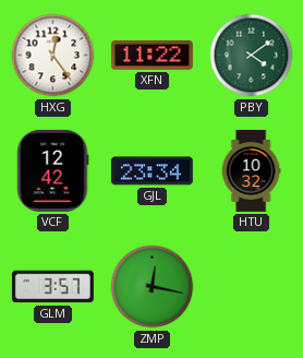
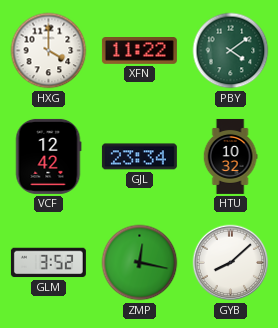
HXG: 12:24 -> 4:00 (49, 51)
GLM: 3:57 -> 3:52 (48, 263)
GYB: none -> 8:08 (231, 263)
